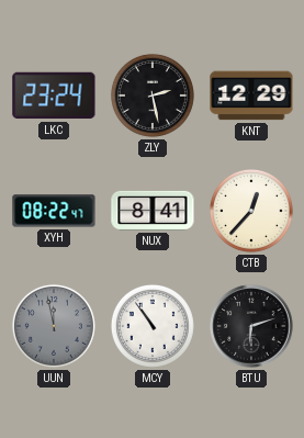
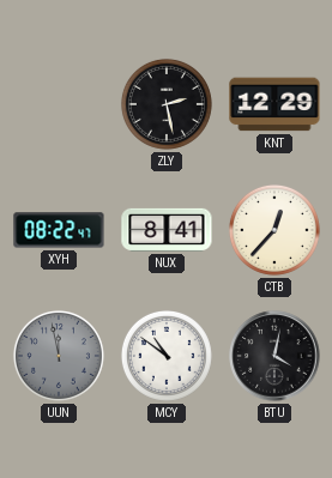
LKC: 23:24 -> none (54, 96)
MCY: 10:54 -> 10:51 (167, 356)
BTU: 6:12 -> 4:02 (274, 356)
